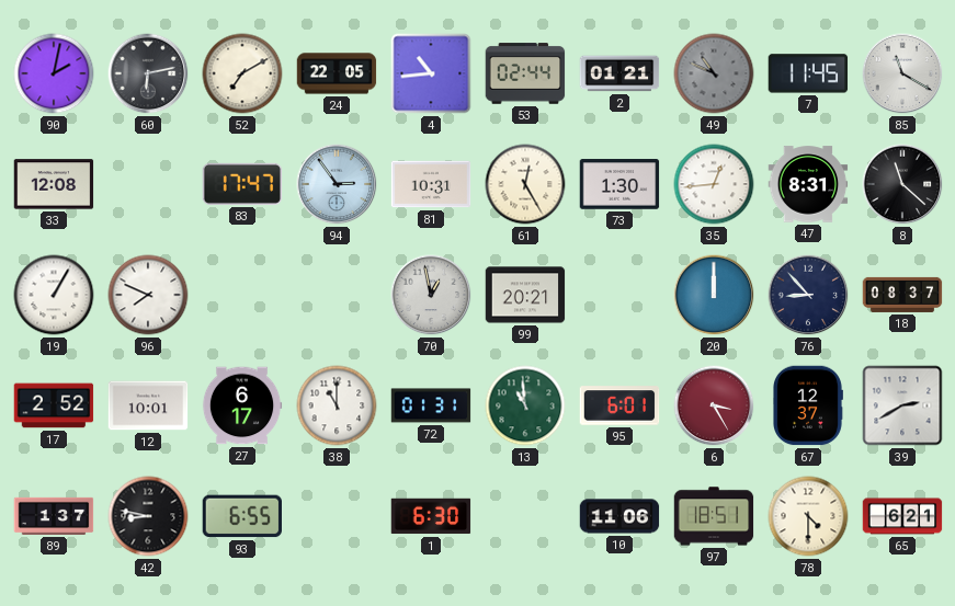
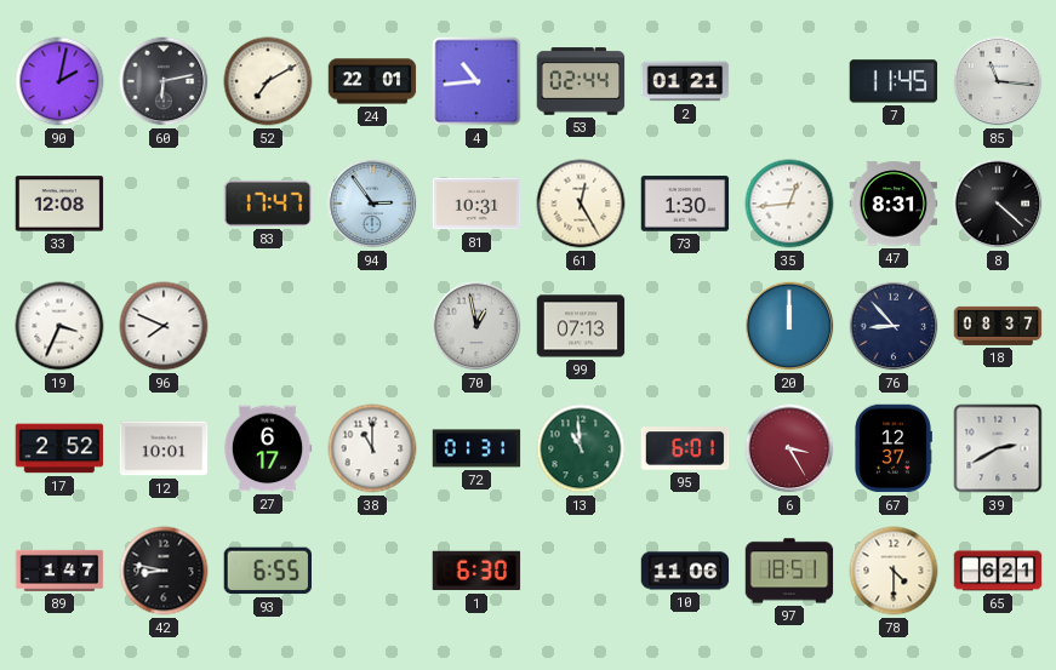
24: 22:05 -> 22:01 (372, 81)
49: 10:49 -> none (714, 73)
85: 11:20 -> 11:16 (998, 81)
8: 11:22 -> 4:22 (998, 204)
19: 1:05 -> 3:34 (59, 326)
99: 20:21 -> 07:13 (581, 326)
89: 1:37 -> 1:47 (59, 571)
